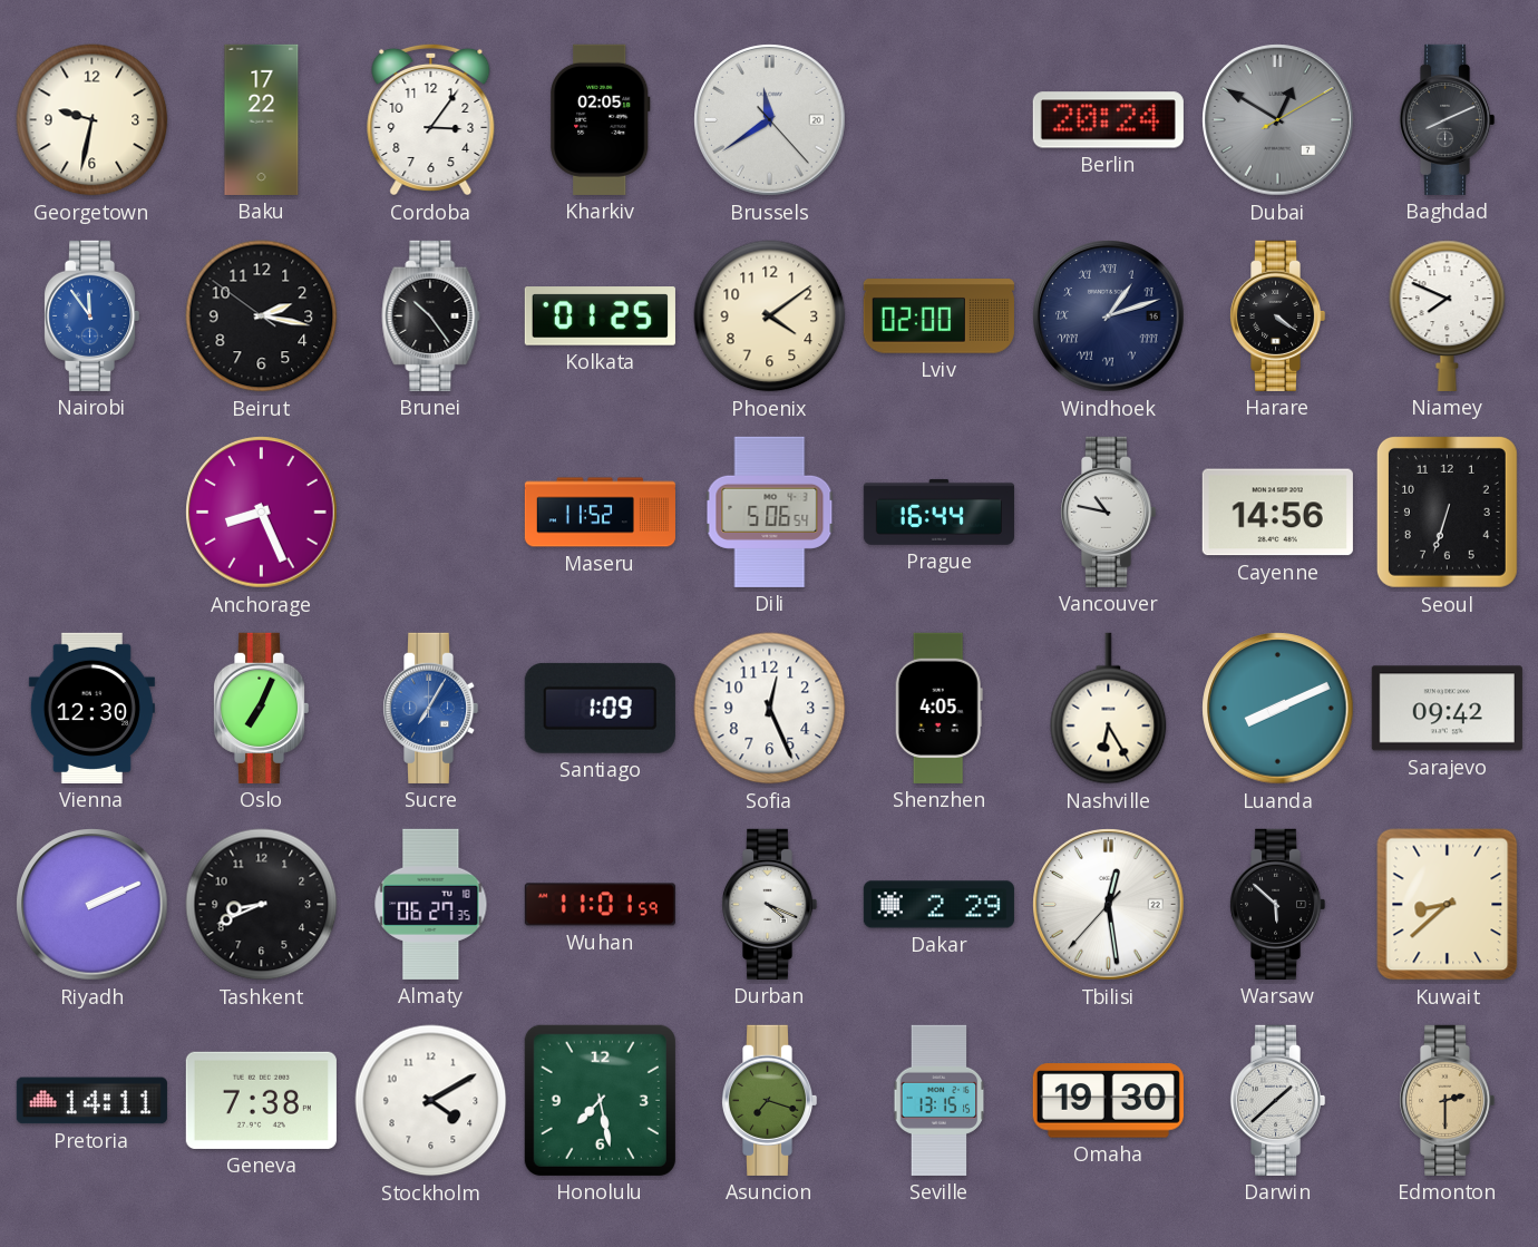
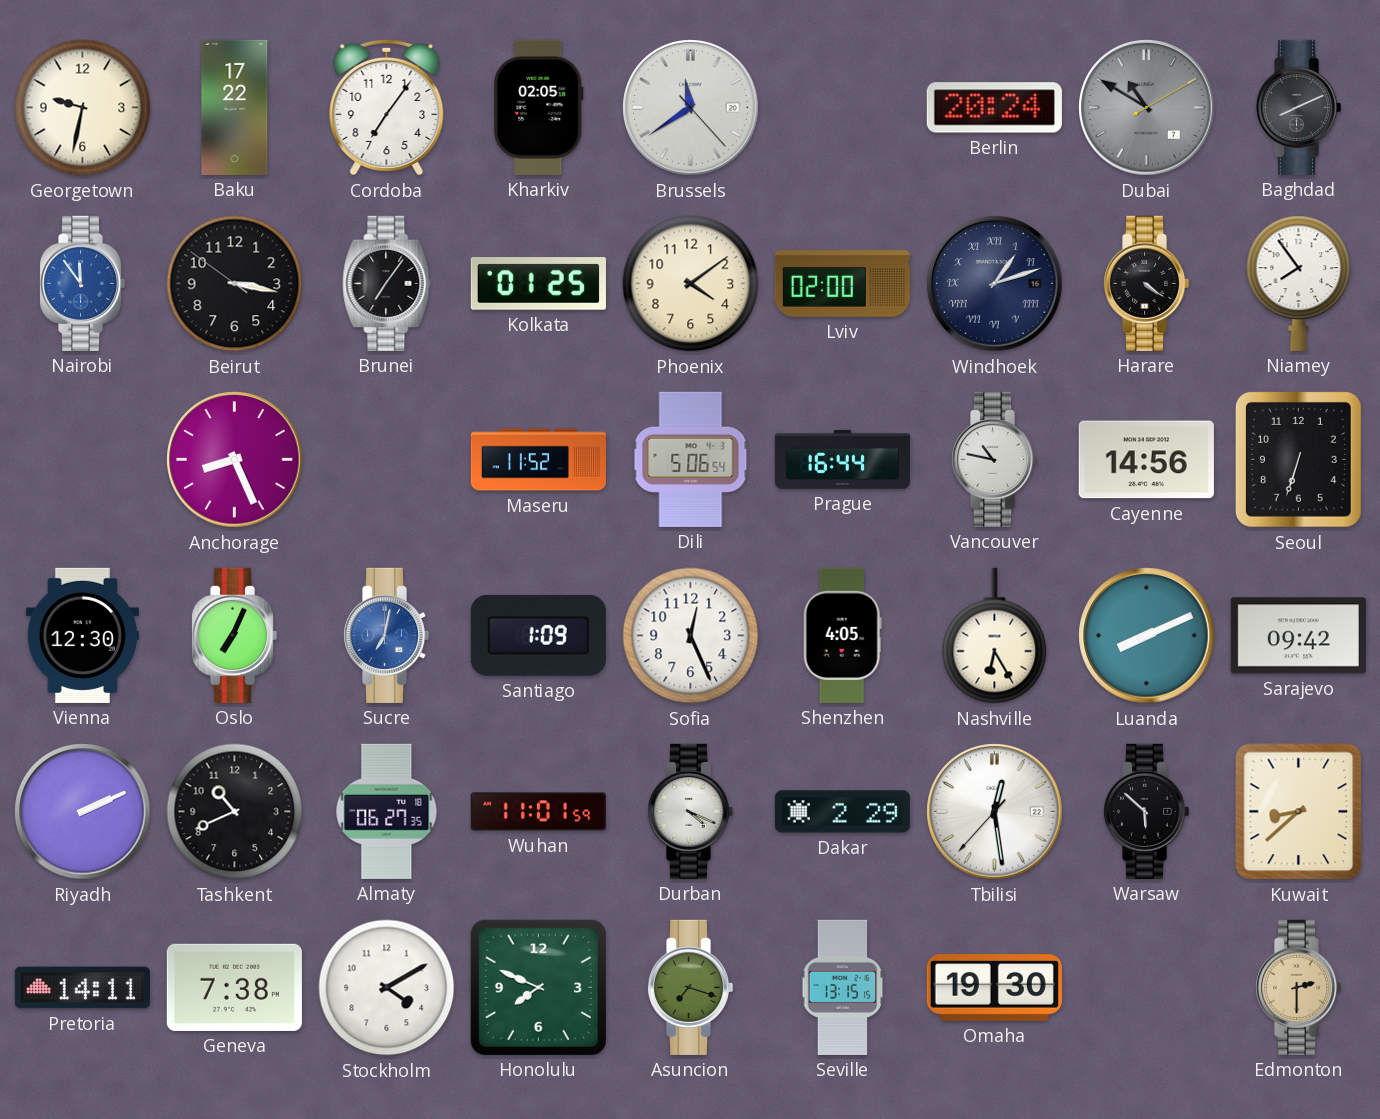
Cordoba: 3:06 -> 7:06 (387, 107)
Dubai: 12:50 -> 10:50 (1147, 108)
Beirut: 2:16 -> 3:16 (235, 284)
Brunei: 10:24 -> 7:06 (387, 283)
Niamey: 7:49 -> 7:54 (1299, 283)
Sucre: 7:05 -> 7:02 (386, 635)
Tashkent: 8:41 -> 10:41 (235, 812)
Honolulu: 7:28 -> 7:49 (538, 987)
Darwin: 1:38 -> none (1277, 1100)
